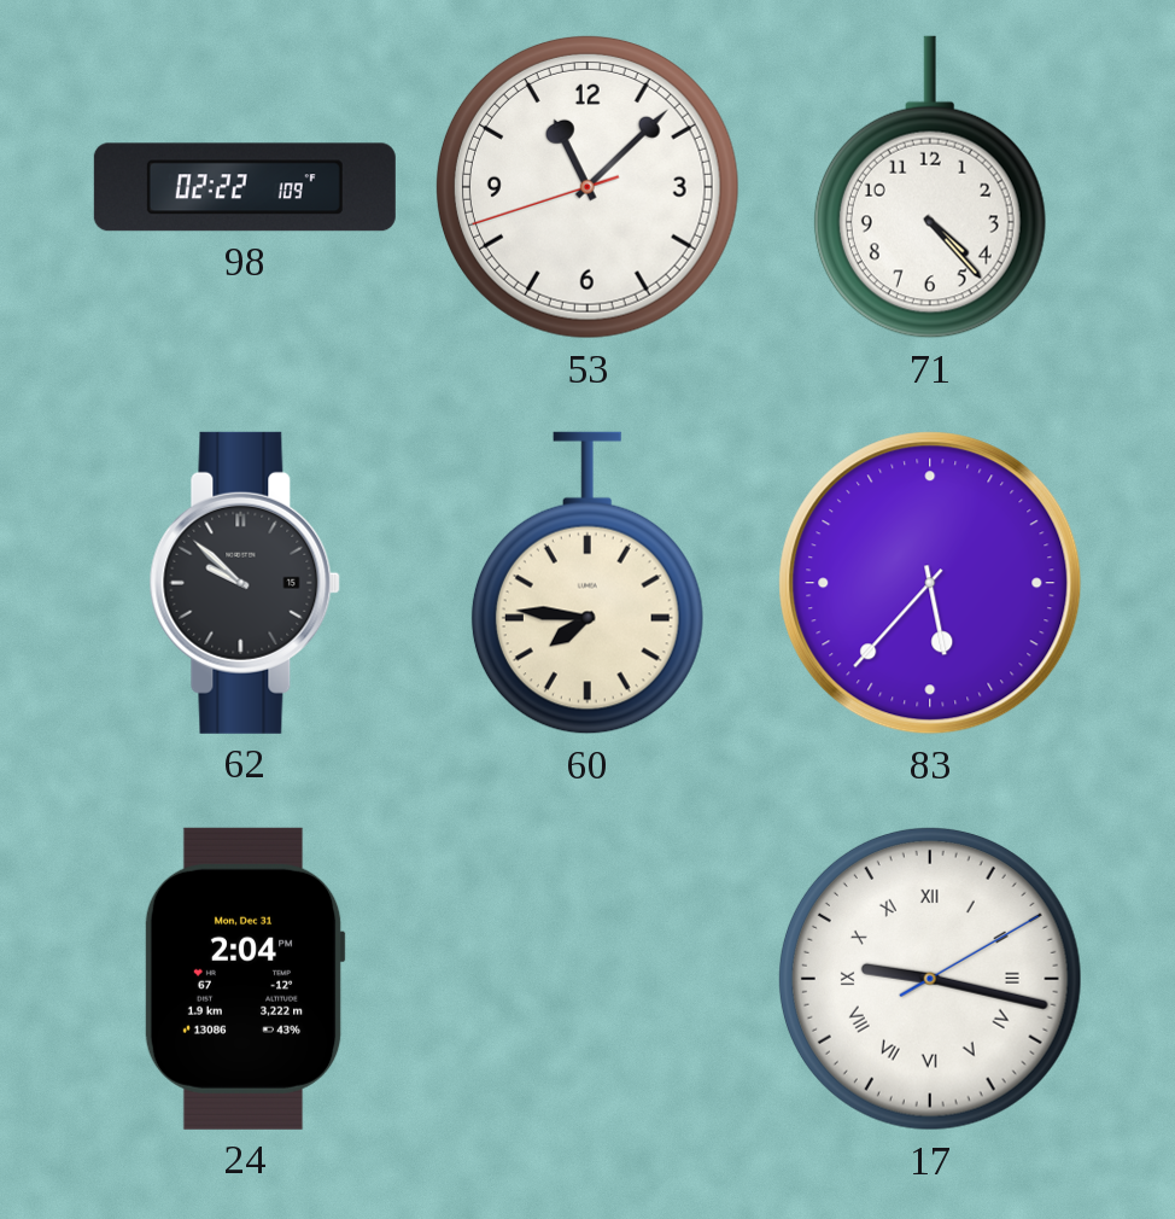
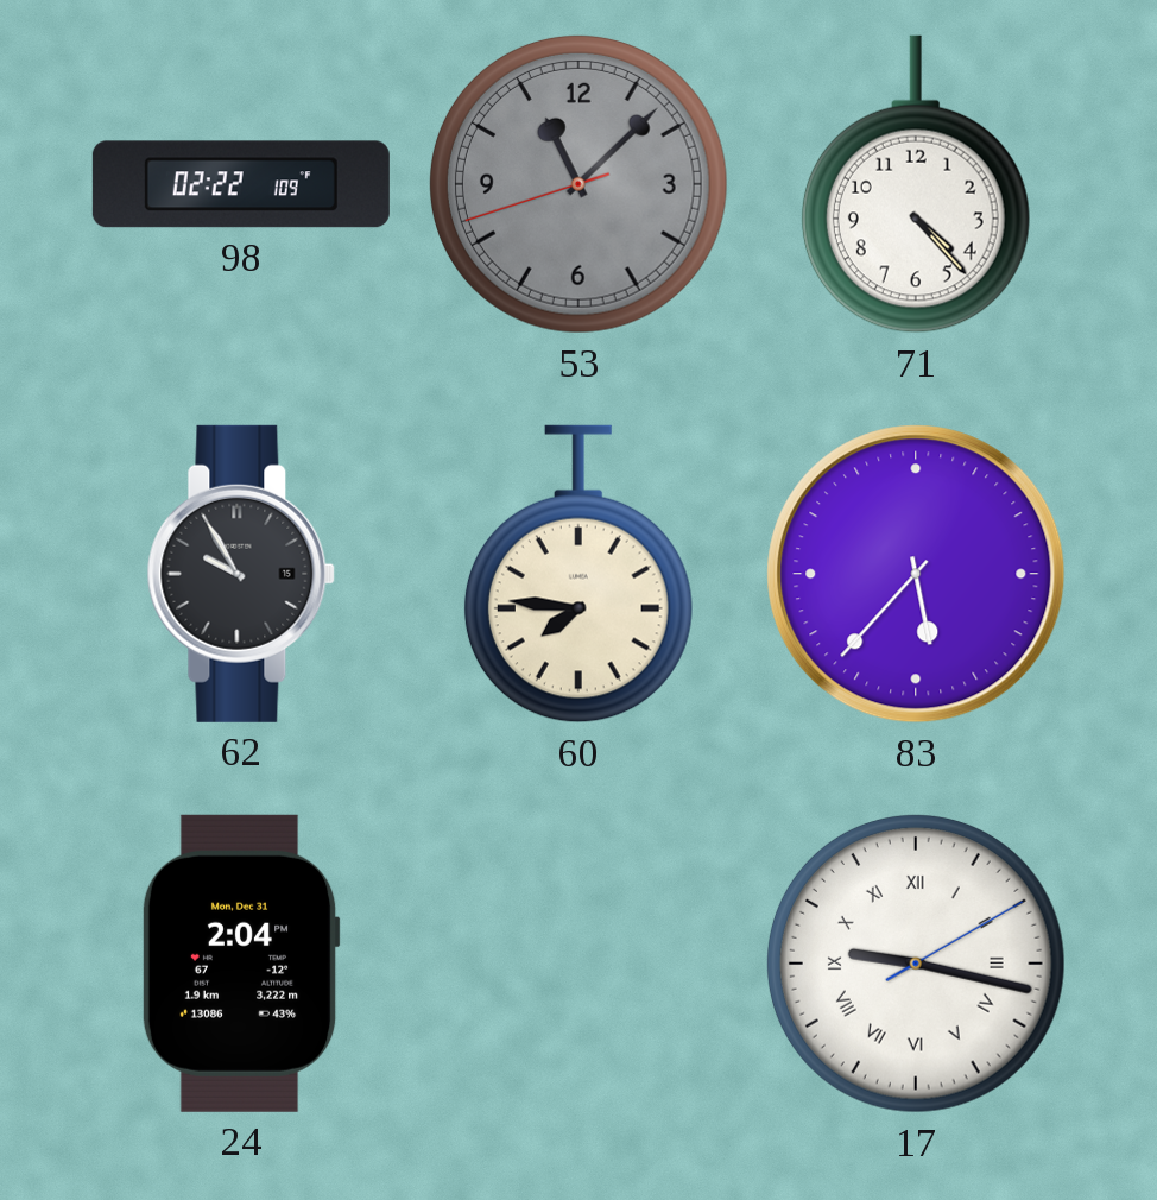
53 dial: white -> grey (578, 184)
62: 9:52 -> 9:55 (241, 574)
